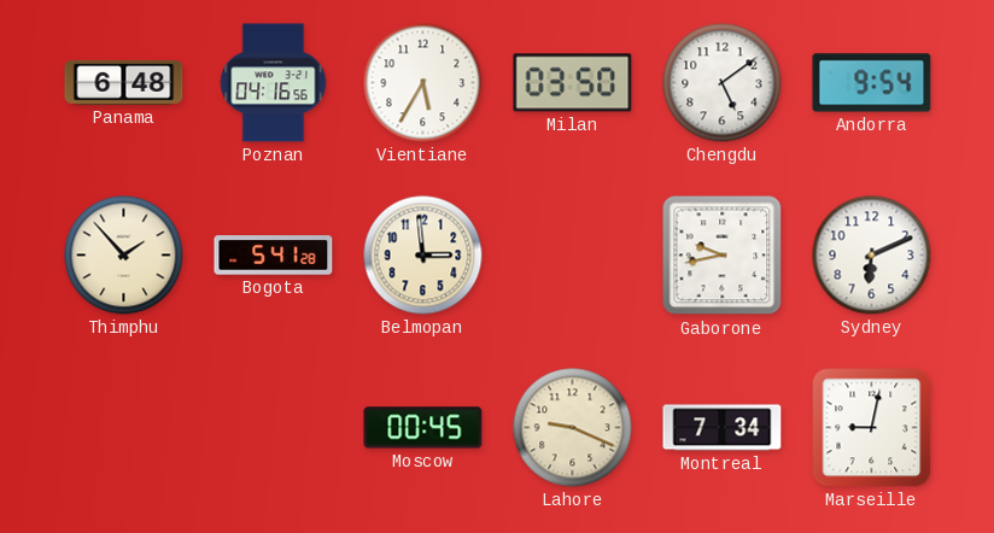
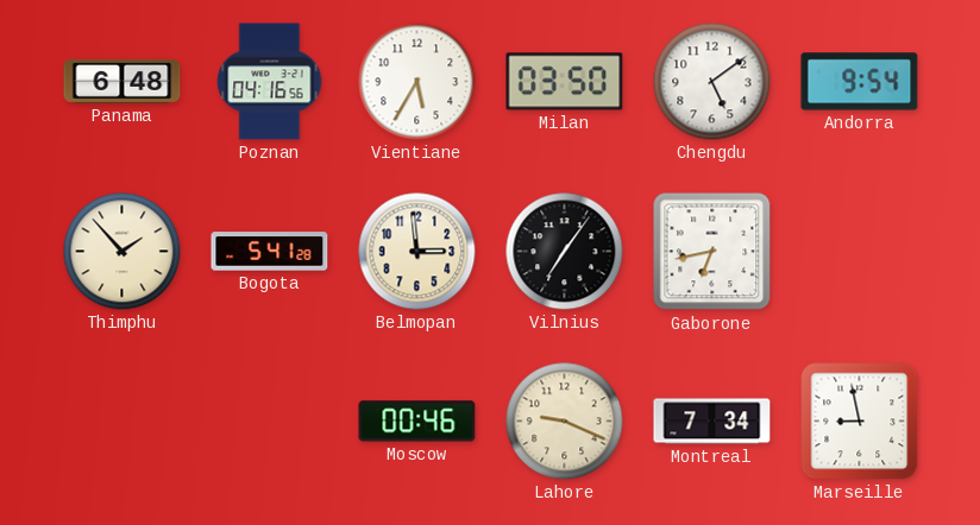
Vilnius: none -> 7:06 (565, 252)
Gaborone: 9:43 -> 6:43 (712, 252)
Sydney: 6:11 -> none (872, 256)
Moscow: 00:45 -> 00:46 (417, 422)
Marseille: 9:02 -> 8:58 (860, 422)
